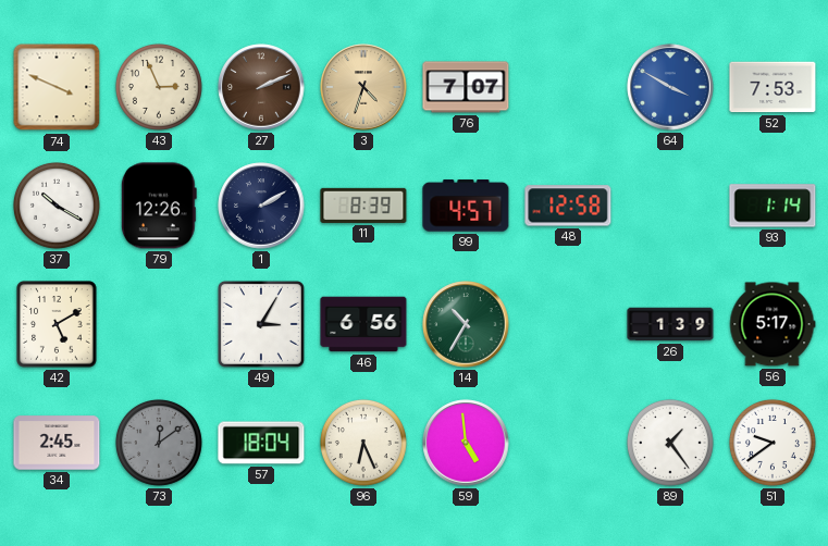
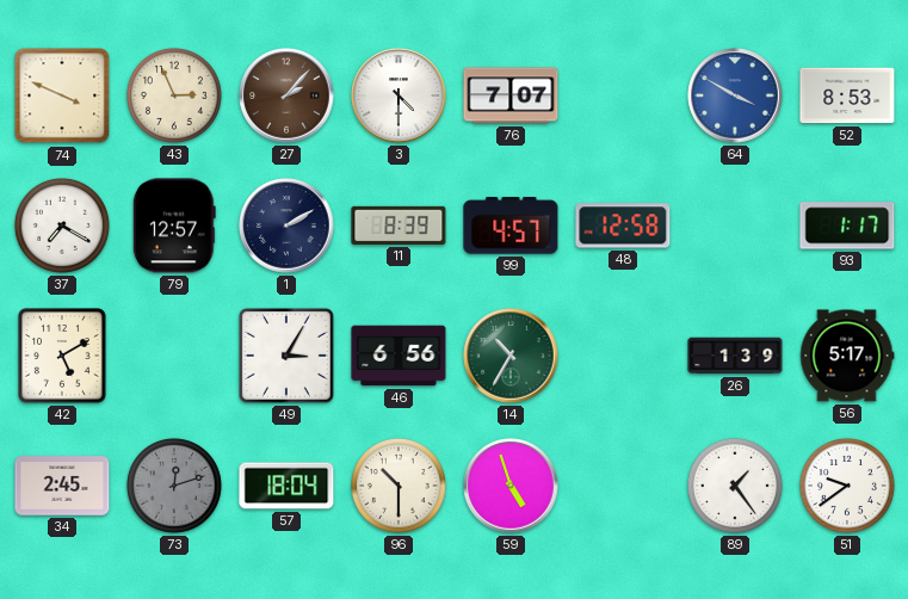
27: 2:11 -> 2:07 (286, 95)
3: 4:33 -> 4:30 (399, 95)
3 dial: champagne -> white (399, 95)
52: 7:53 -> 8:53 (847, 95)
37: 10:20 -> 7:20 (62, 226)
79: 12:26 -> 12:57 (174, 226)
93: 1:14 -> 1:17 (847, 226)
73: 12:09 -> 12:12 (174, 486)
96: 6:26 -> 10:30 (399, 486)
59: 4:59 -> 4:57 (511, 486)
